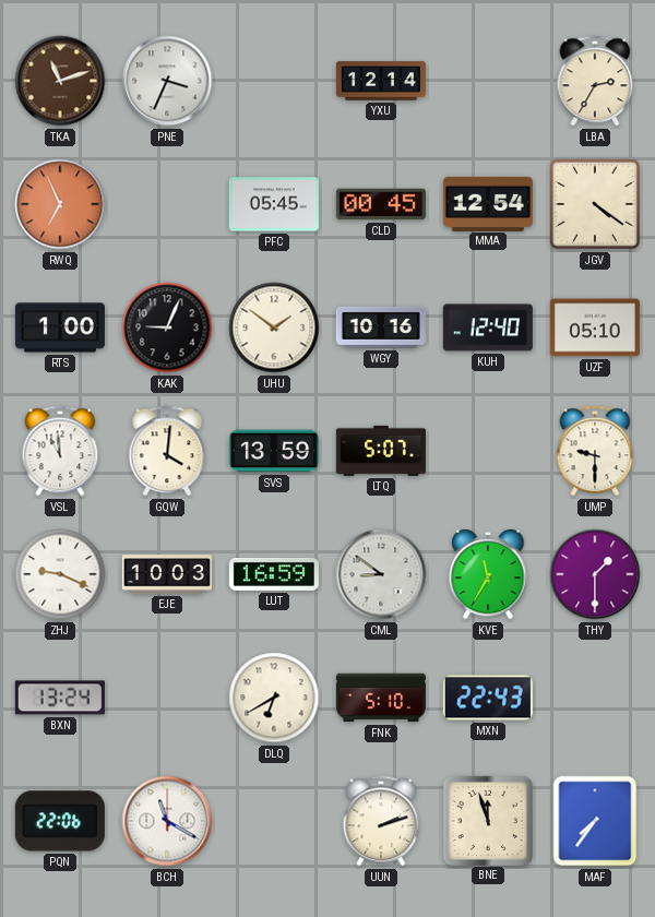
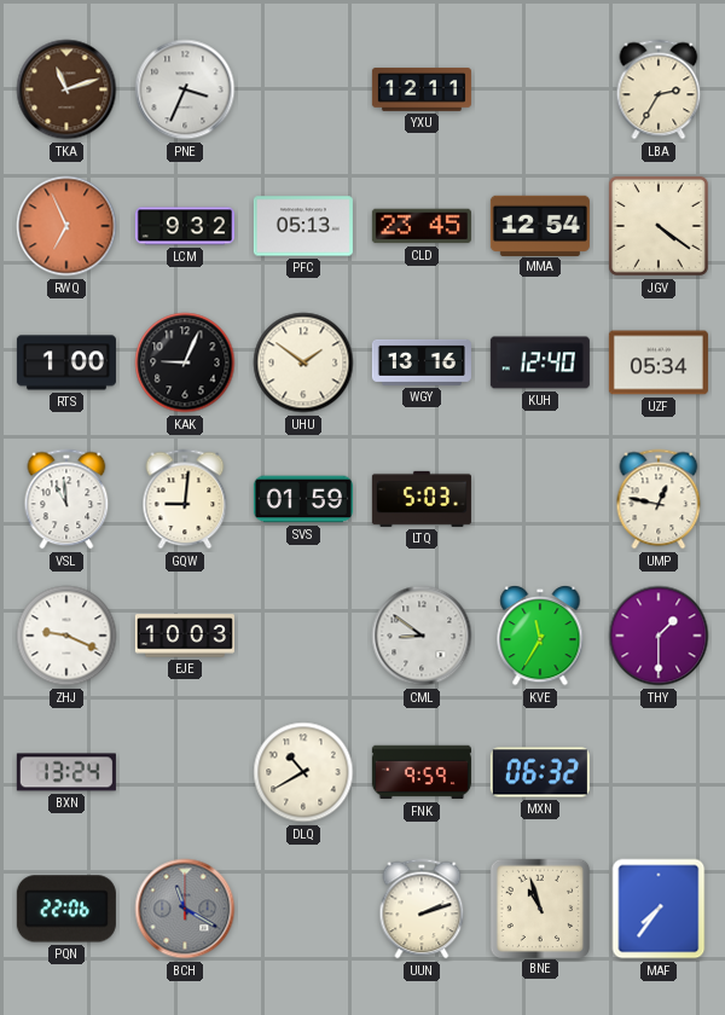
YXU: 12:14 -> 12:11 (422, 89)
LCM: none -> 9:32 (185, 226)
PFC: 05:45 -> 05:13 (303, 226)
CLD: 00:45 -> 23:45 (422, 226)
WGY: 10:16 -> 13:16 (422, 362)
UZF: 05:10 -> 05:34 (659, 362)
GQW: 4:01 -> 9:01 (185, 499)
SVS: 13:59 -> 01:59 (303, 499)
LTQ: 5:07 -> 5:03 (422, 499)
UMP: 9:30 -> 12:47 (659, 499)
LUT: 16:59 -> none (274, 574)
DLQ: 6:40 -> 10:40 (303, 772)
FNK: 5:10 -> 9:59 (422, 772)
MXN: 22:43 -> 06:32 (540, 772)
BCH dial: white -> grey (185, 909)
BNE: 11:57 -> 10:57 (539, 907)
